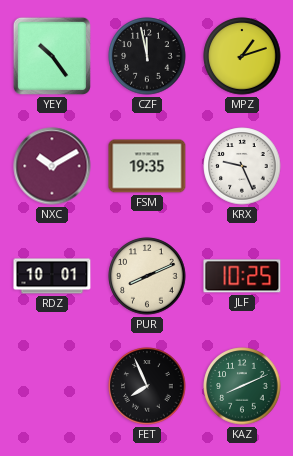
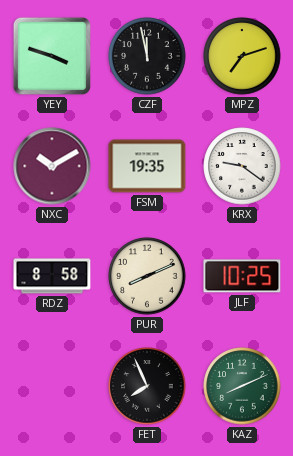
YEY: 10:24 -> 3:48 (52, 56)
MPZ: 1:12 -> 7:12 (242, 56)
KRX: 9:26 -> 9:21 (242, 166)
RDZ: 10:01 -> 8:58 (52, 276)
